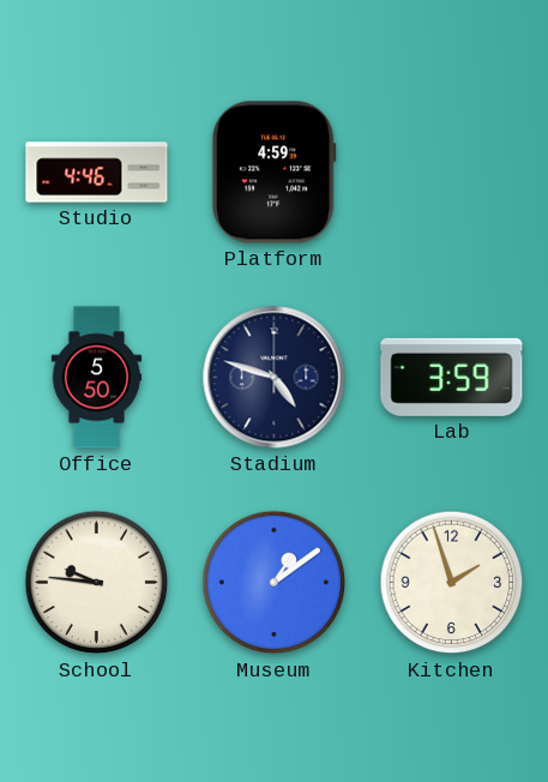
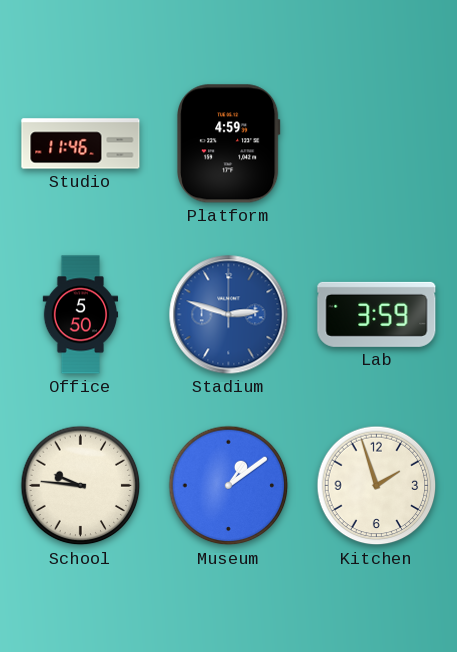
Studio: 4:46 -> 11:46 (81, 144)
Stadium: 4:48 -> 2:48 (229, 315)
Stadium dial: navy -> blue (229, 315)
